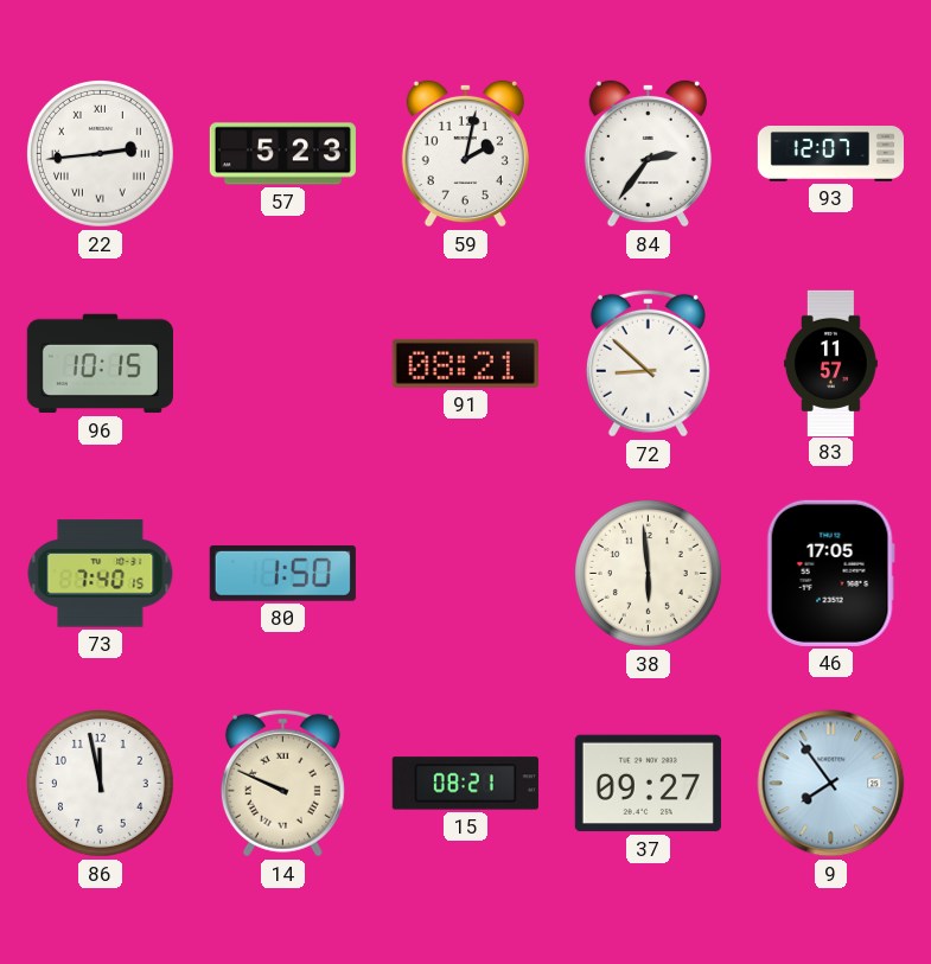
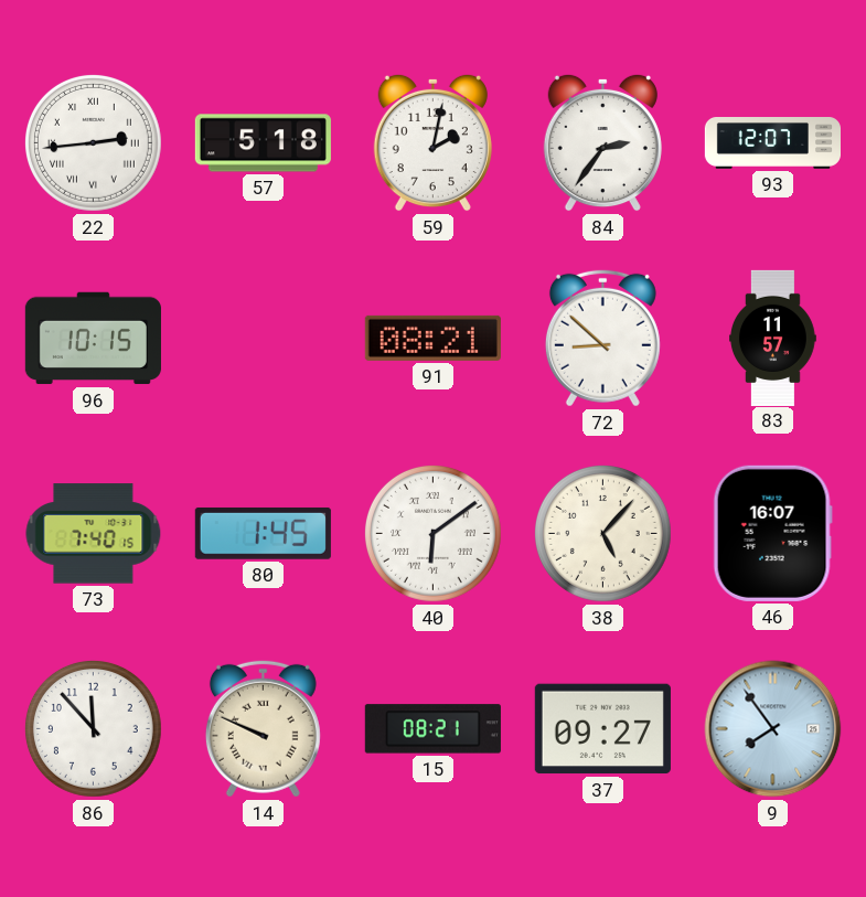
57: 5:23 -> 5:18 (263, 143)
80: 1:50 -> 1:45 (263, 533)
40: none -> 6:09 (432, 533)
38: 5:59 -> 5:07 (602, 533)
46: 17:05 -> 16:07 (772, 533)
86: 11:58 -> 11:53 (93, 728)
